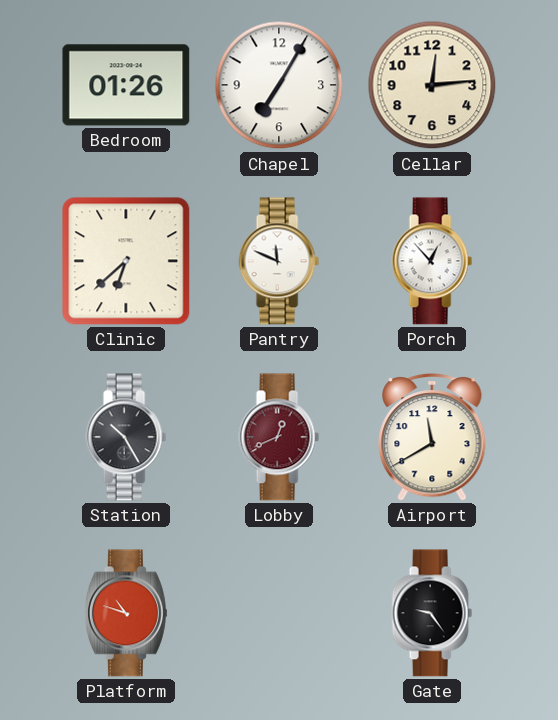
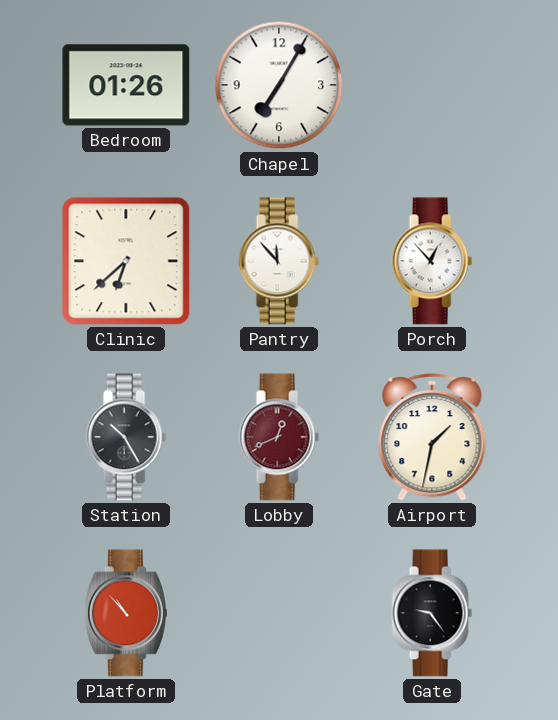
Cellar: 12:14 -> none (432, 85)
Pantry: 11:49 -> 11:53 (279, 261)
Airport: 11:40 -> 1:32 (432, 438)
Platform: 10:48 -> 10:53 (126, 613)
